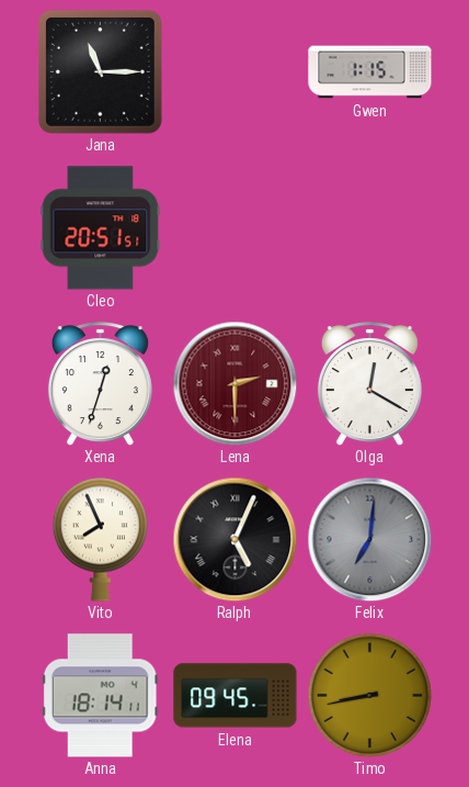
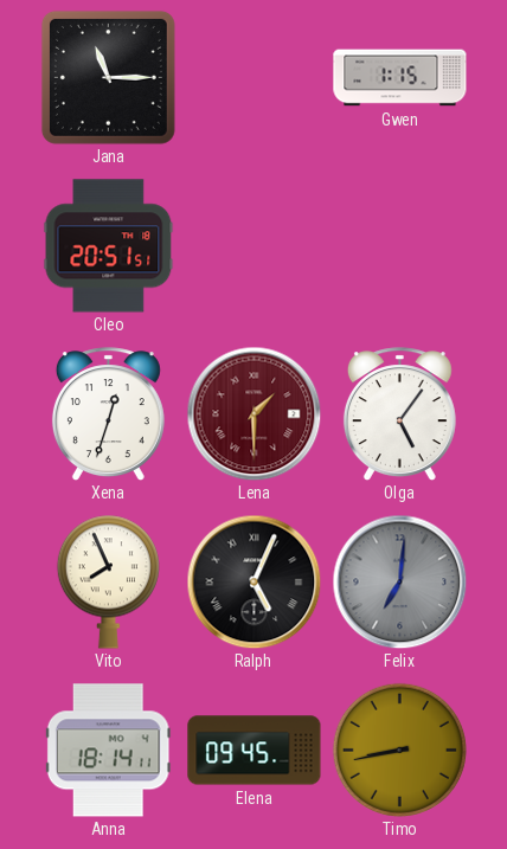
Lena: 2:30 -> 1:30 (254, 413)
Olga: 12:20 -> 5:06 (399, 413)
